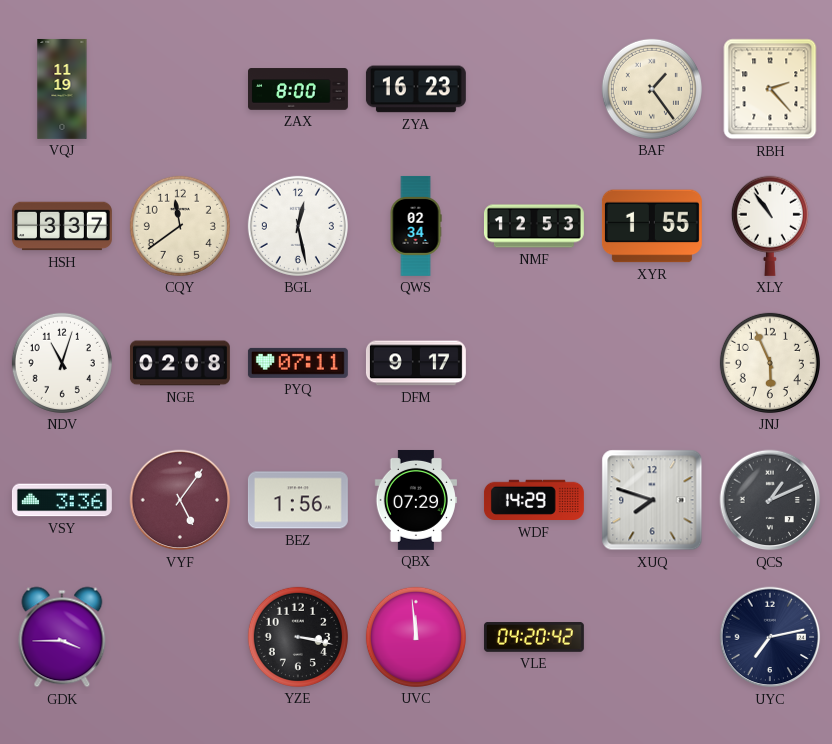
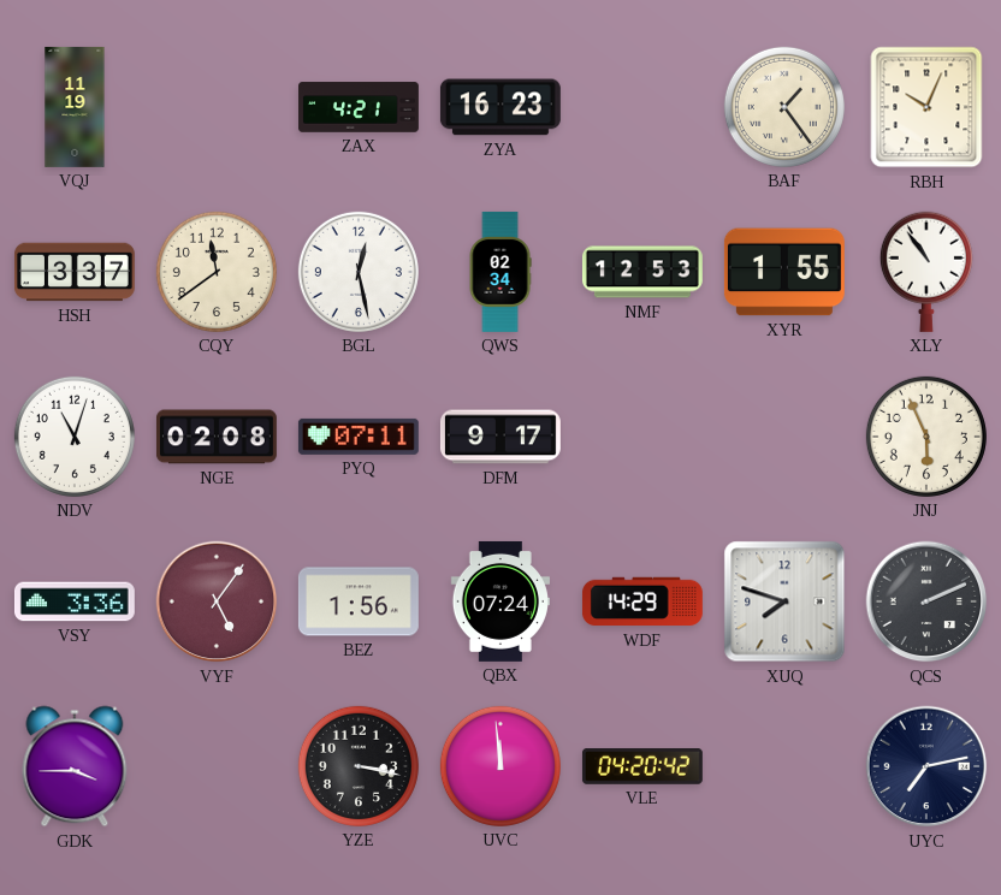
ZAX: 8:00 -> 4:21 (360, 107)
RBH: 2:23 -> 10:04 (926, 107)
QBX: 07:29 -> 07:24 (500, 601)
QCS: 1:11 -> 2:11 (926, 601)
